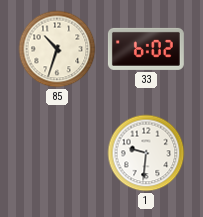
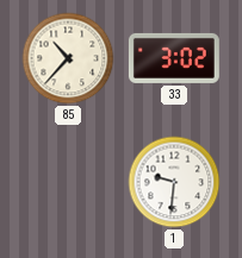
85: 10:33 -> 10:37 (68, 58)
33: 6:02 -> 3:02 (174, 58)
